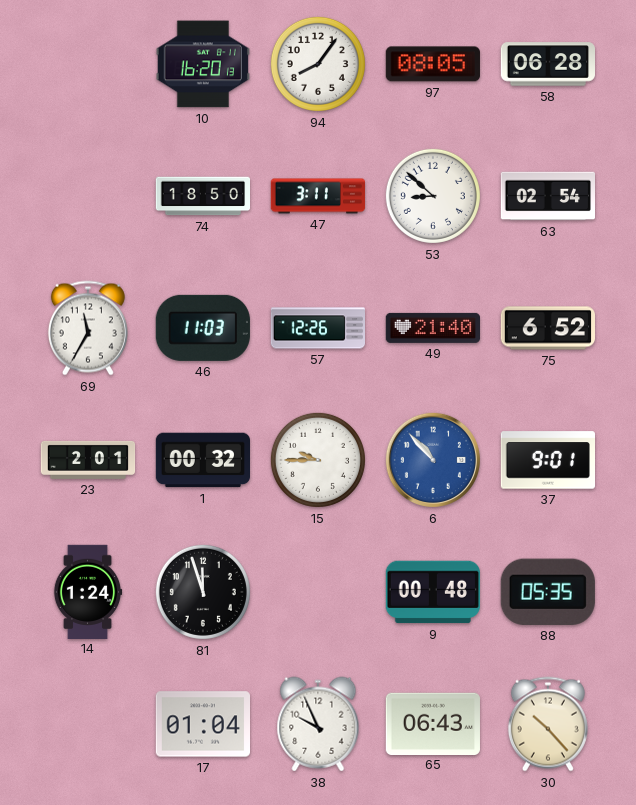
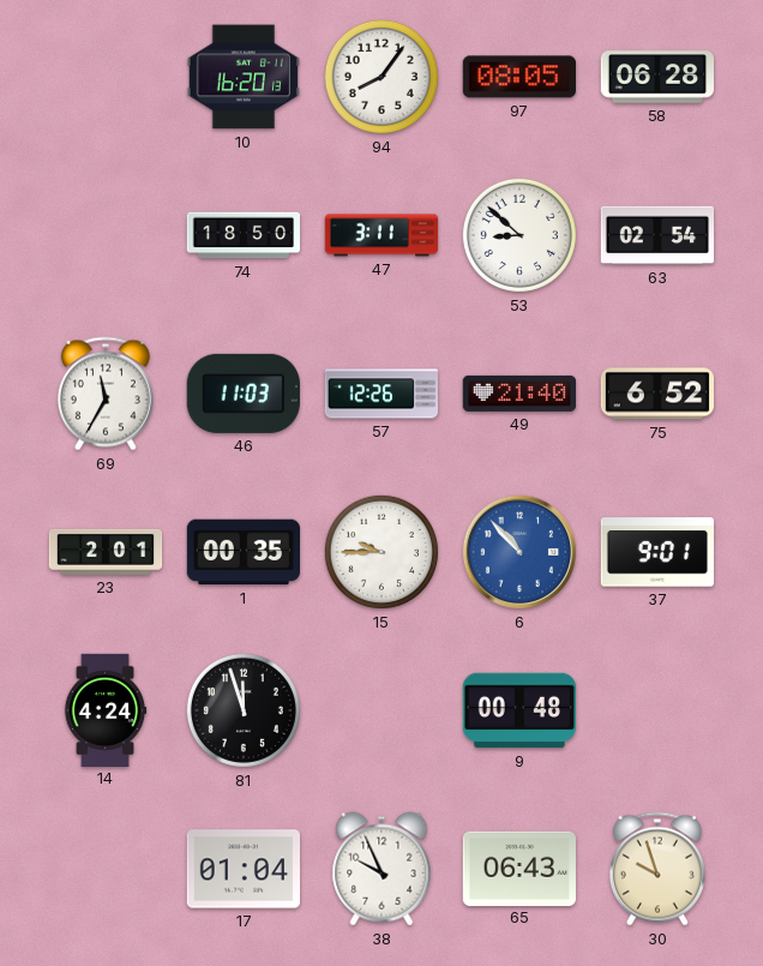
1: 00:32 -> 00:35 (242, 552)
14: 1:24 -> 4:24 (106, 709)
88: 05:35 -> none (548, 592)
30: 10:23 -> 9:57 (657, 869)
